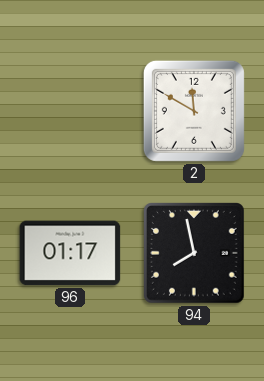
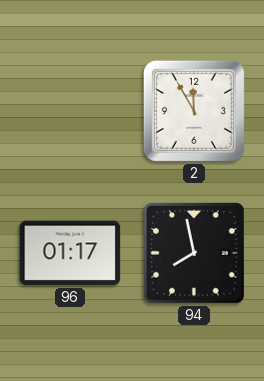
2: 11:50 -> 11:55 (194, 111)
